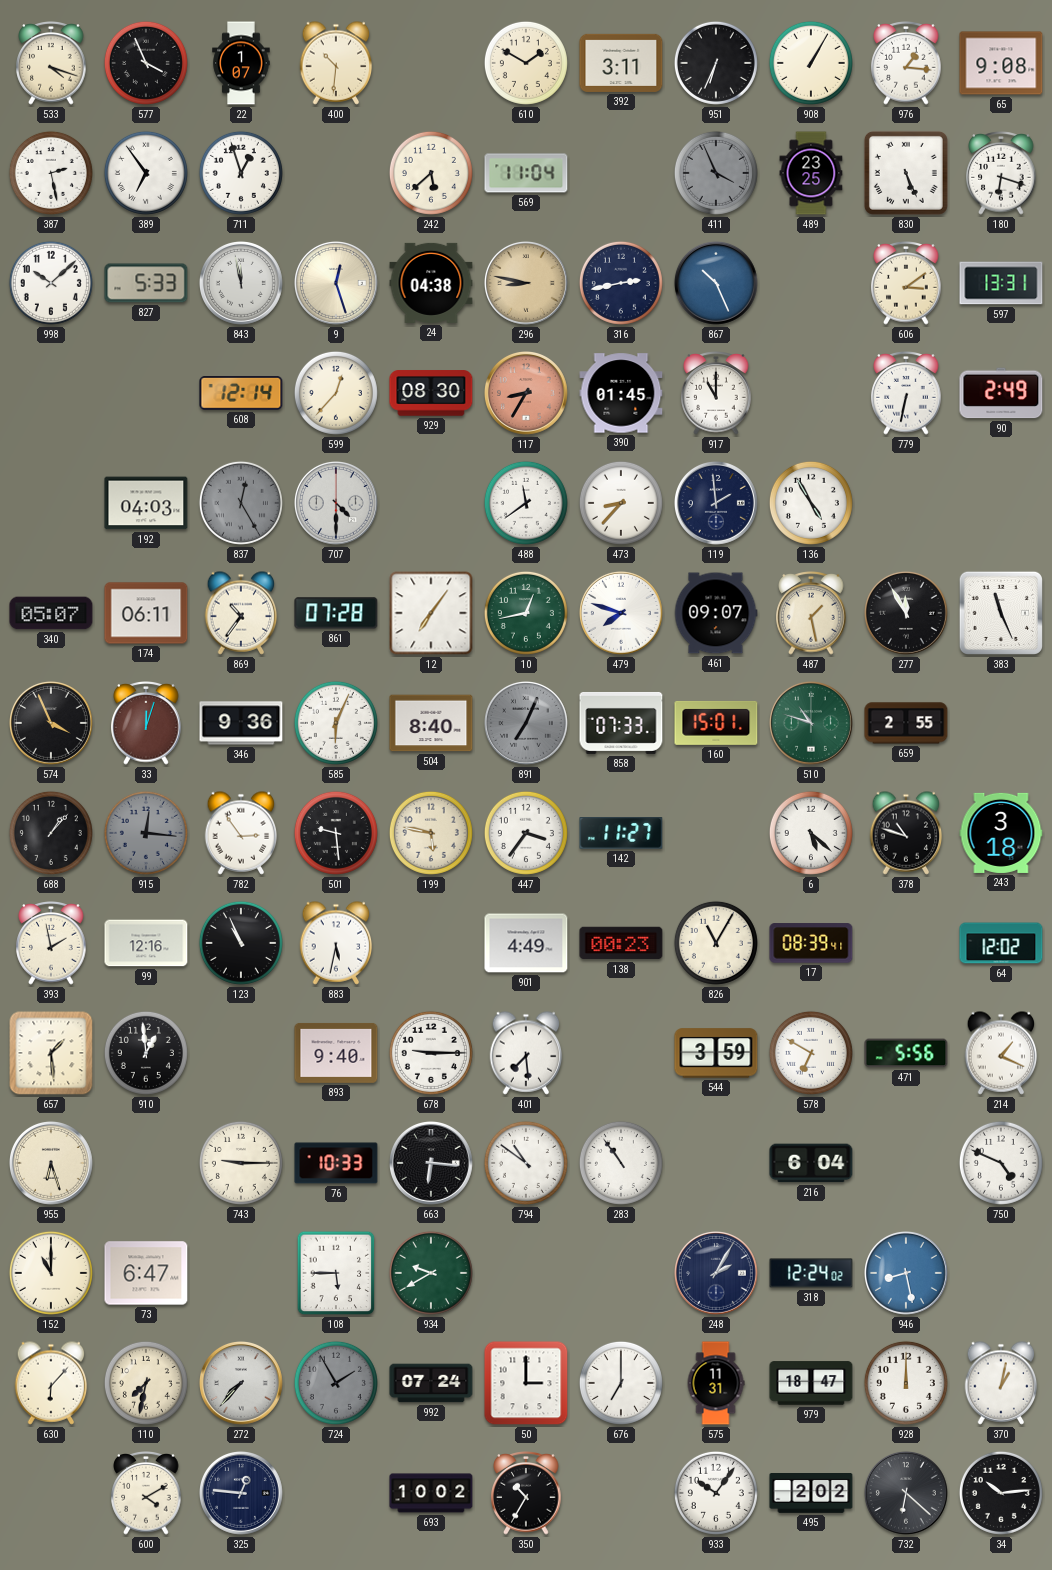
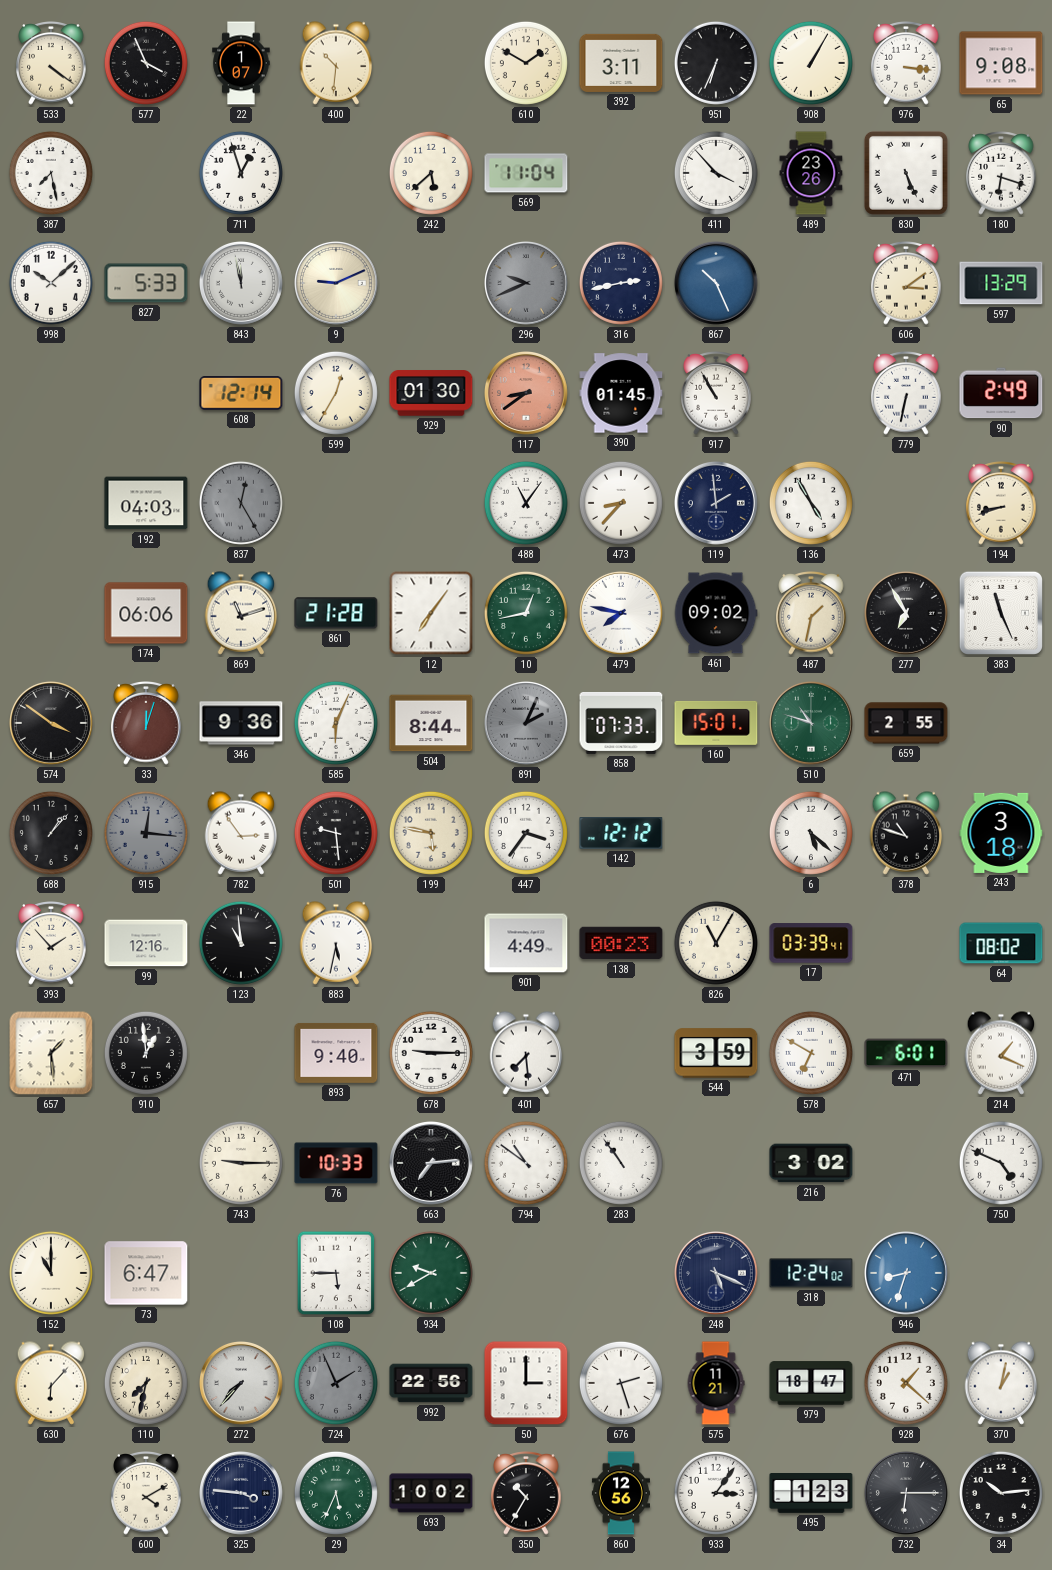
533: 4:18 -> 4:21 (51, 63)
976: 1:16 -> 3:16 (906, 63)
387: 2:28 -> 7:28 (51, 173)
389: 6:54 -> none (146, 173)
411: 3:56 -> 3:53 (716, 173)
411 dial: grey -> white (716, 173)
489: 23:25 -> 23:26 (811, 173)
9: 12:27 -> 9:11 (336, 283)
24: 04:38 -> none (431, 283)
296: 8:47 -> 9:41 (526, 283)
296 dial: champagne -> grey (526, 283)
597: 13:31 -> 13:29 (1001, 283)
599: 12:37 -> 12:35 (336, 393)
929: 08:30 -> 01:30 (431, 393)
117: 8:35 -> 8:39 (526, 393)
917: 11:00 -> 10:55 (716, 393)
707: 4:30 -> none (336, 503)
488: 11:39 -> 11:06 (526, 503)
194: none -> 8:42 (1001, 503)
340: 05:07 -> none (51, 613)
174: 06:11 -> 06:06 (146, 613)
869: 10:36 -> 11:12 (241, 613)
861: 07:28 -> 21:28 (336, 613)
479: 7:48 -> 7:47 (621, 613)
461: 09:07 -> 09:02 (716, 613)
487: 1:28 -> 1:32 (811, 613)
277: 11:55 -> 6:55 (906, 613)
574: 3:56 -> 3:51 (51, 723)
504: 8:40 -> 8:44 (431, 723)
891: 7:04 -> 2:04 (526, 723)
142: 11:27 -> 12:12 (621, 834)
393: 1:58 -> 1:53 (51, 943)
123: 10:56 -> 10:59 (241, 943)
17: 08:39 -> 03:39 (811, 943)
64: 12:02 -> 08:02 (1001, 943)
471: 5:56 -> 6:01 (906, 1053)
955: 6:27 -> none (51, 1163)
663: 6:16 -> 7:14 (431, 1163)
216: 6:04 -> 3:02 (811, 1163)
248: 2:05 -> 5:19 (716, 1273)
946: 8:28 -> 8:33 (906, 1273)
724: 1:55 -> 1:56 (336, 1383)
992: 07:24 -> 22:56 (431, 1383)
676: 7:00 -> 2:27 (621, 1383)
575: 11:31 -> 11:21 (716, 1383)
928: 12:00 -> 1:22 (906, 1383)
325: 12:46 -> 3:46 (241, 1493)
29: none -> 5:34 (336, 1493)
860: none -> 12:56 (621, 1493)
933: 10:06 -> 3:06 (716, 1493)
495: 2:02 -> 1:23 (811, 1493)
732: 6:22 -> 6:15 (906, 1493)
